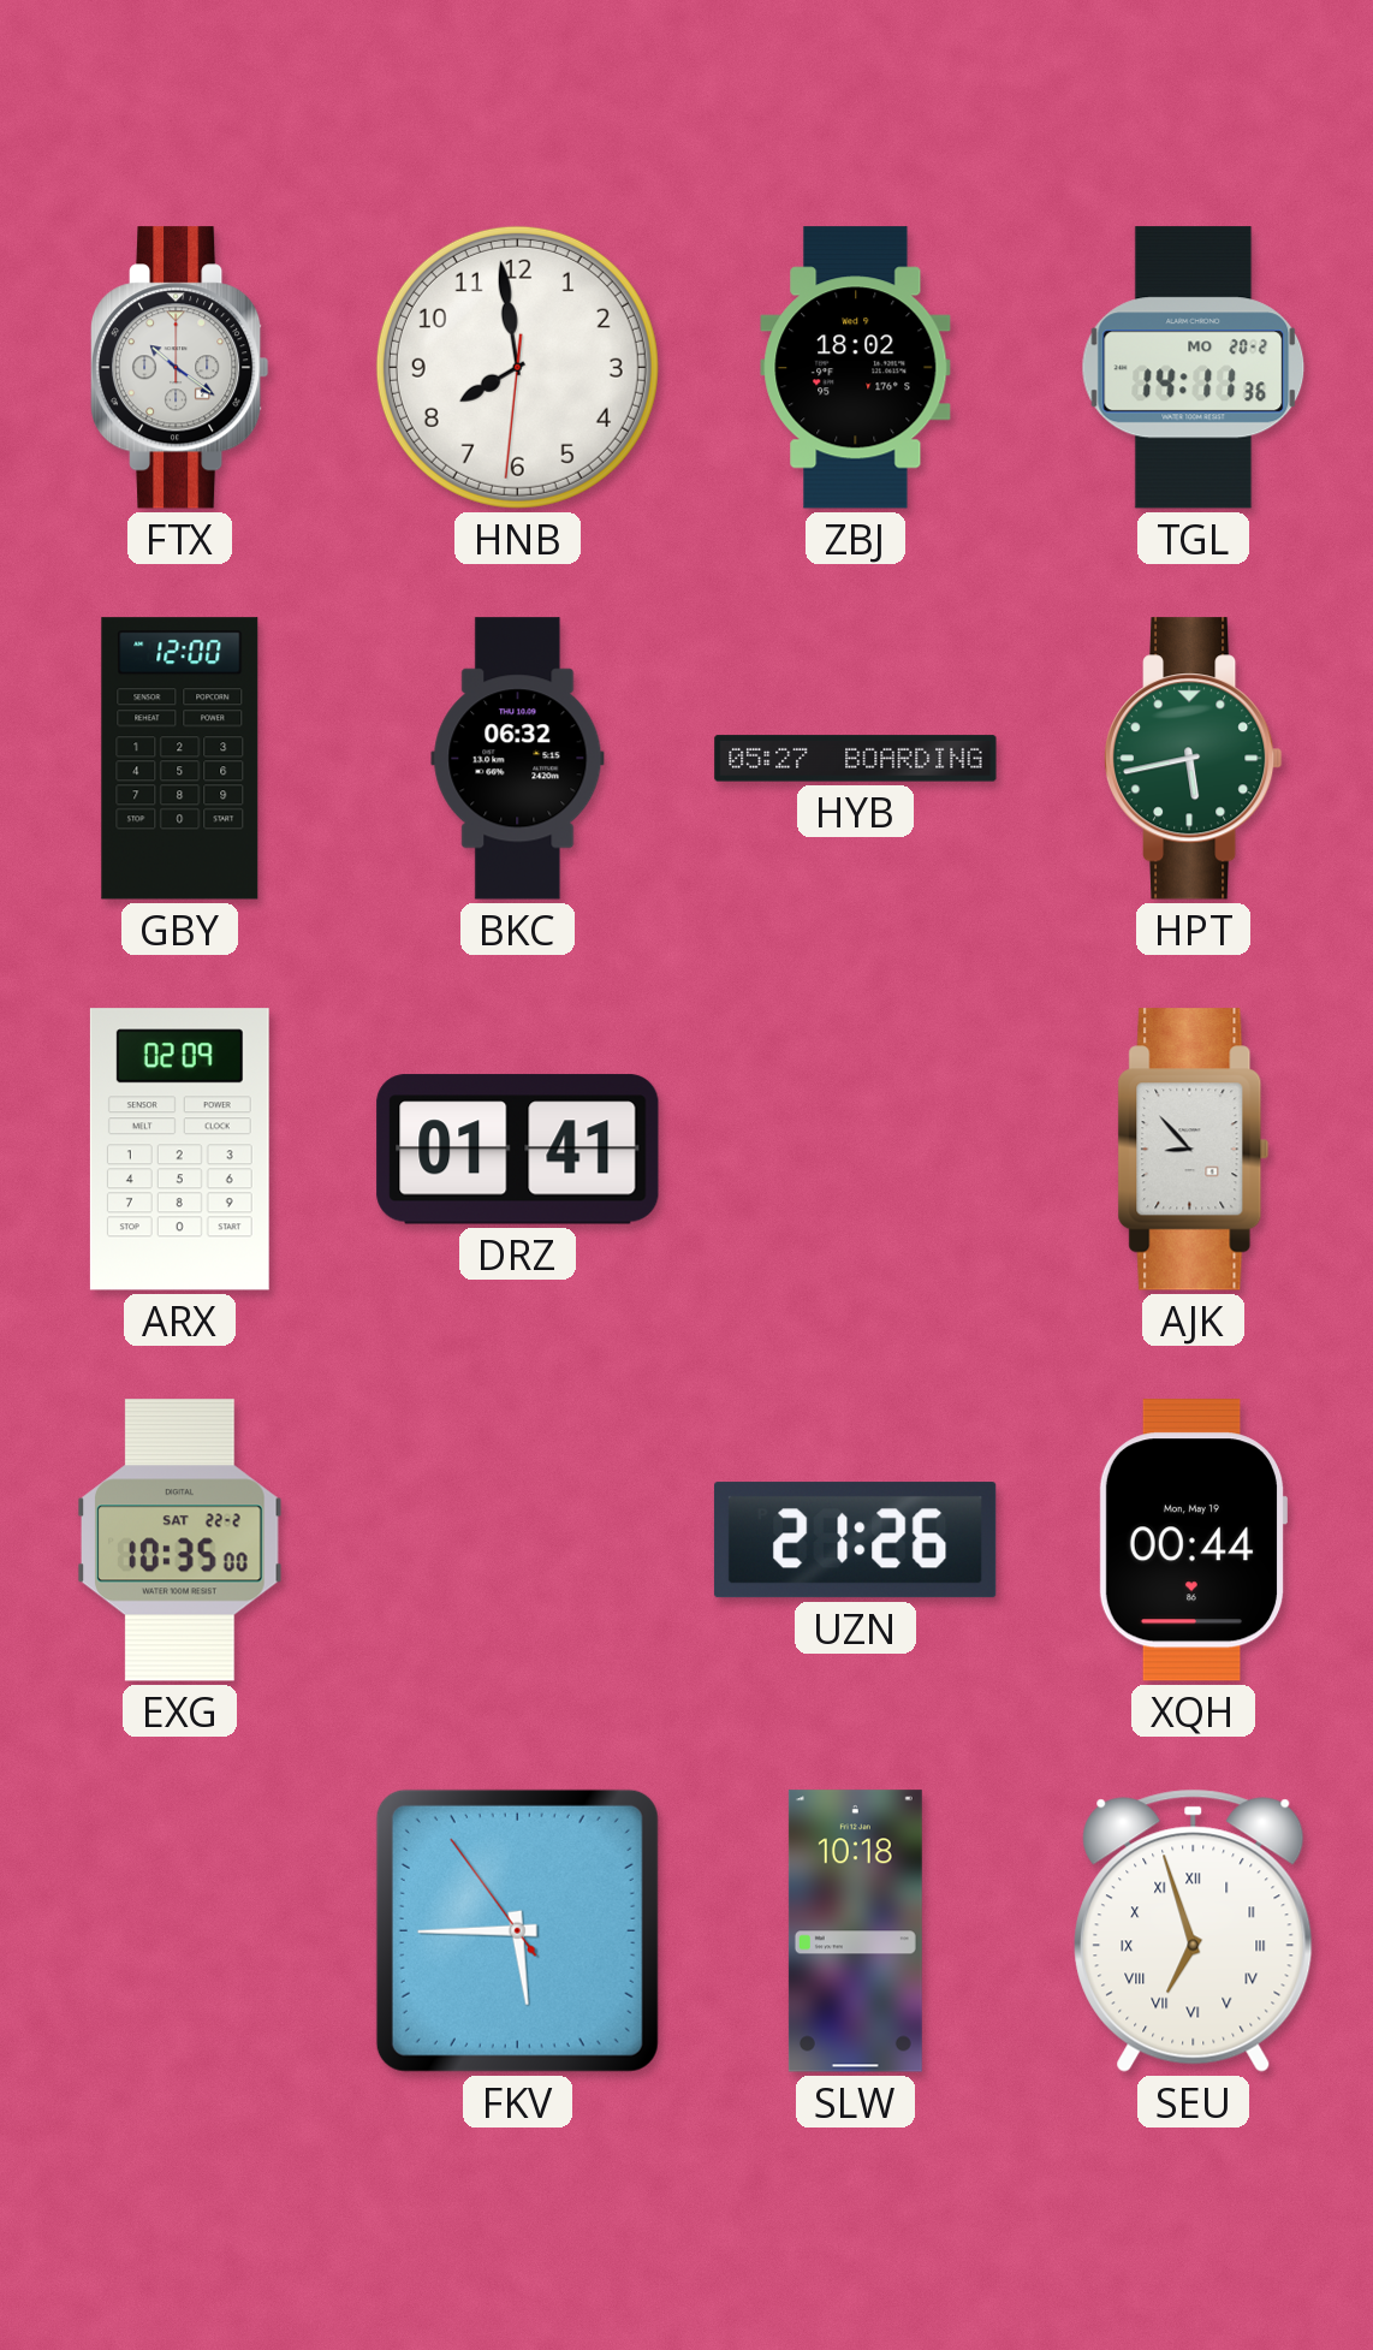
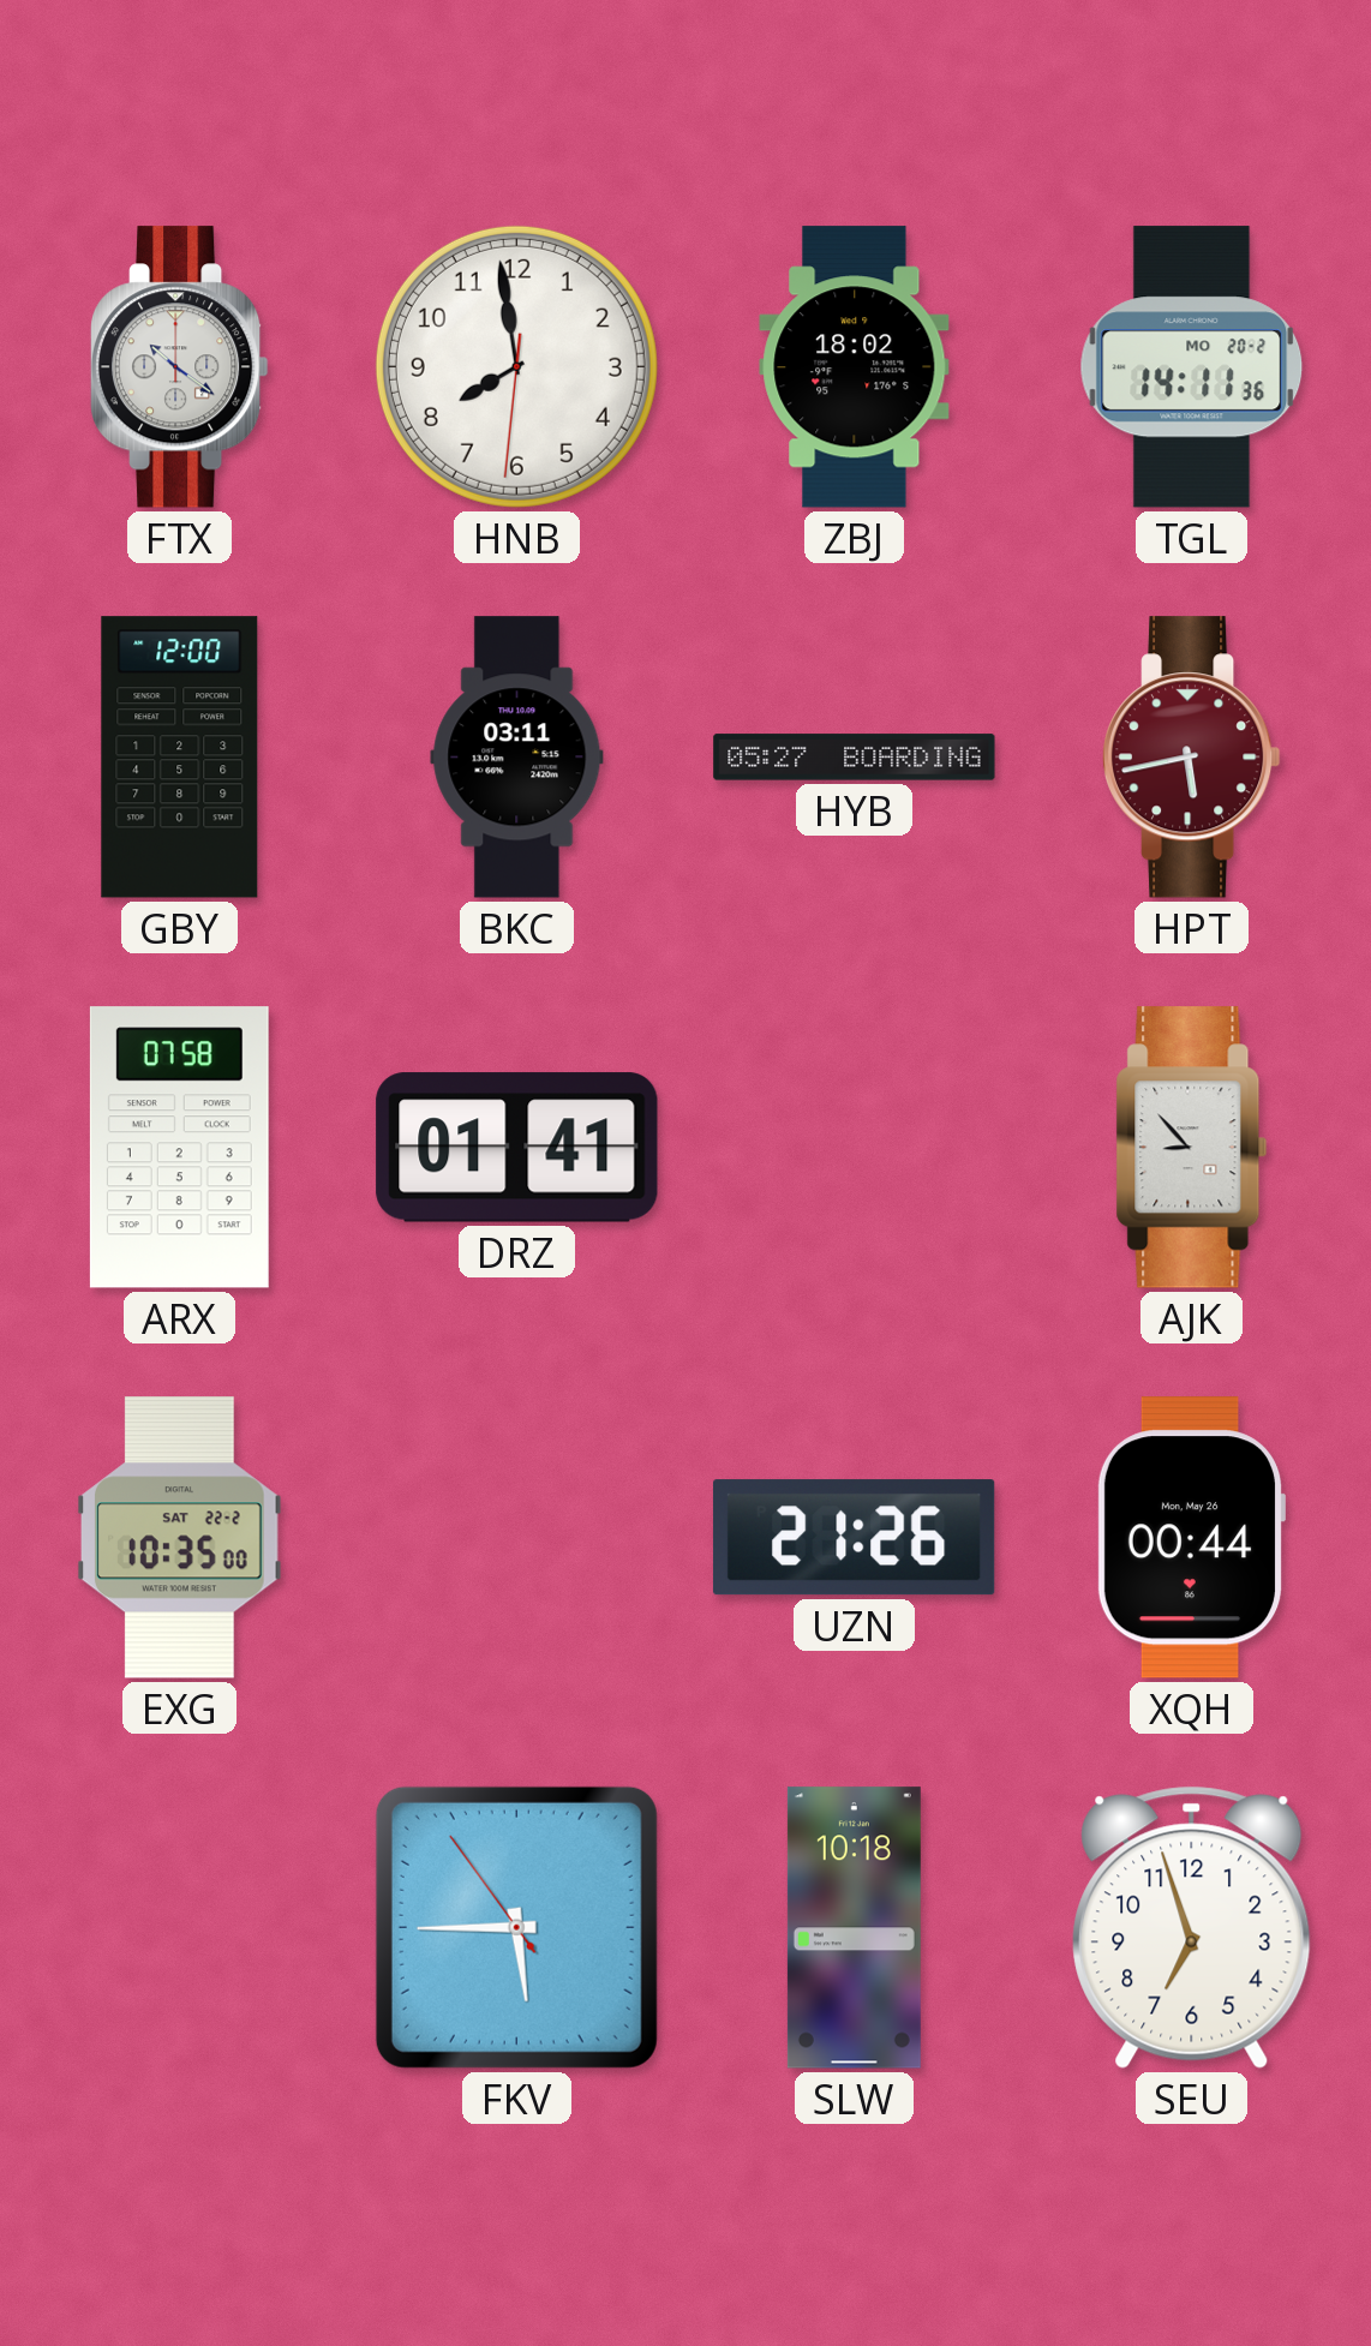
BKC: 06:32 -> 03:11 (517, 758)
HPT dial: green -> burgundy (1191, 758)
ARX: 02:09 -> 07:58 (179, 1148)
XQH date: Mon, May 19 -> Mon, May 26 (1191, 1538)
SEU numerals: Roman -> Arabic (1192, 1927)
